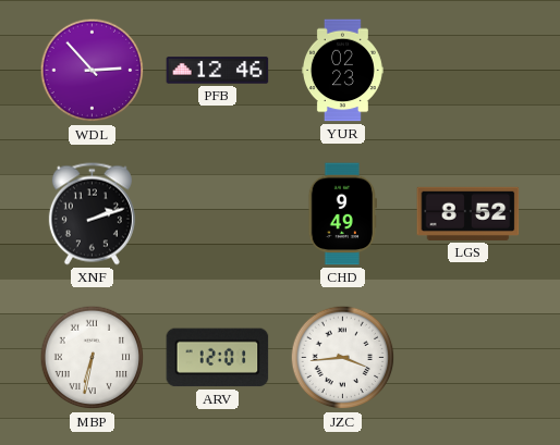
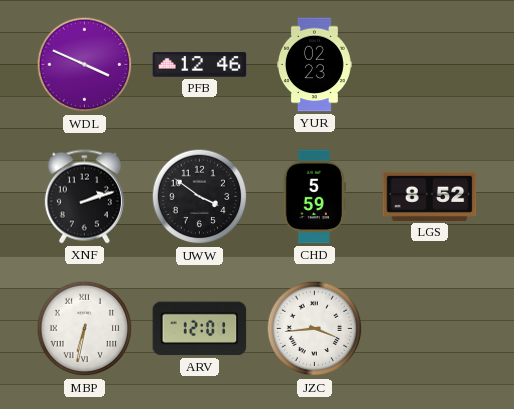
WDL: 2:53 -> 3:49 (85, 65)
UWW: none -> 3:51 (200, 197)
CHD: 9:49 -> 5:59 (314, 197)
